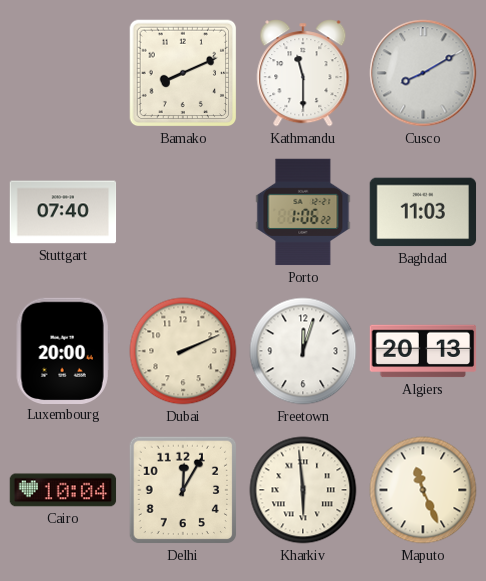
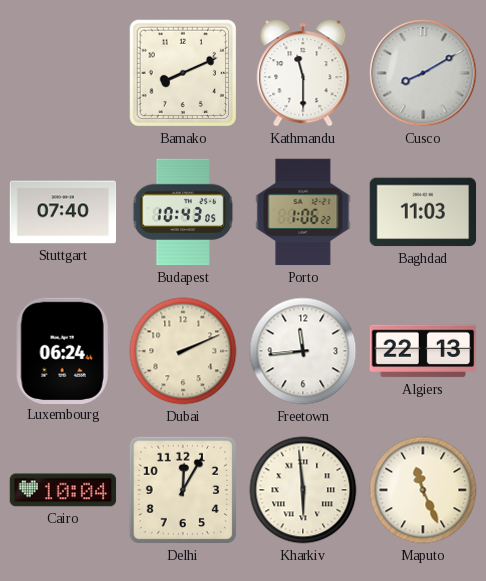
Budapest: none -> 10:43 (183, 212)
Luxembourg: 20:00 -> 06:24 (63, 350)
Freetown: 12:03 -> 11:44 (303, 351)
Algiers: 20:13 -> 22:13 (423, 351)
